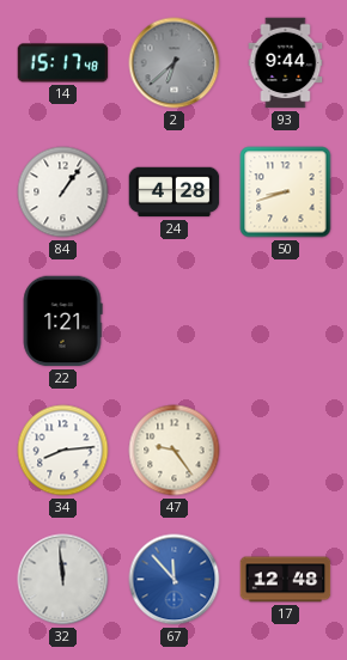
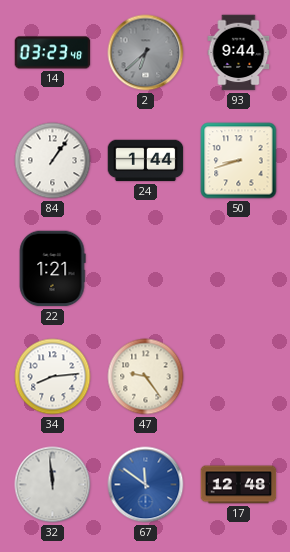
14: 15:17 -> 03:23 (53, 53)
24: 4:28 -> 1:44 (146, 161)
67: 11:53 -> 11:51 (146, 485)
